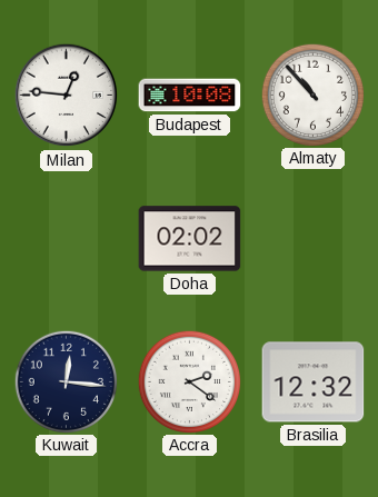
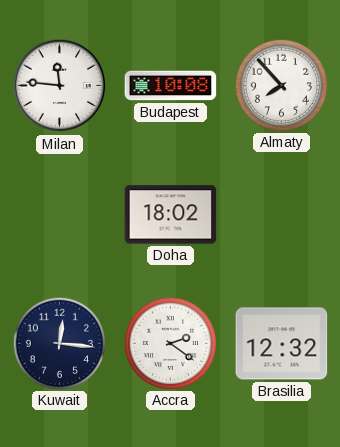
Milan: 12:46 -> 11:46 (60, 86)
Almaty: 10:53 -> 7:53 (281, 85)
Doha: 02:02 -> 18:02 (171, 215)
